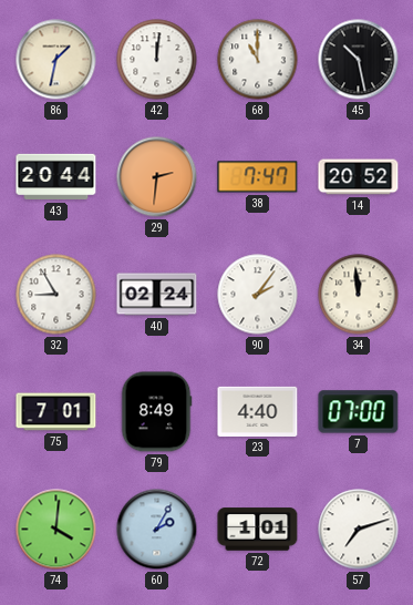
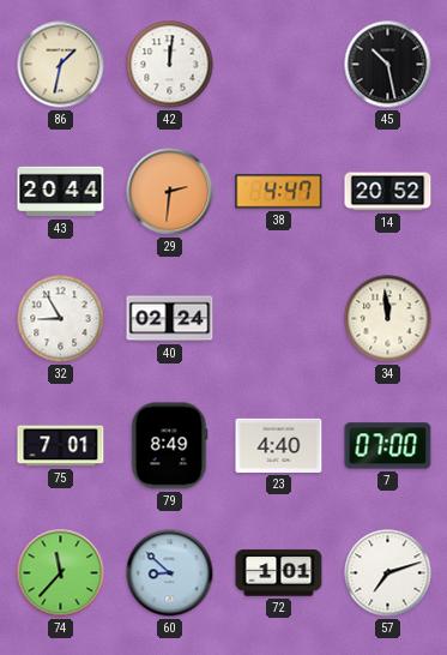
68: 11:00 -> none (258, 60)
38: 7:47 -> 4:47 (279, 192)
90: 2:06 -> none (258, 295)
74: 4:01 -> 11:37 (61, 573)
60: 2:05 -> 8:52 (170, 573)
